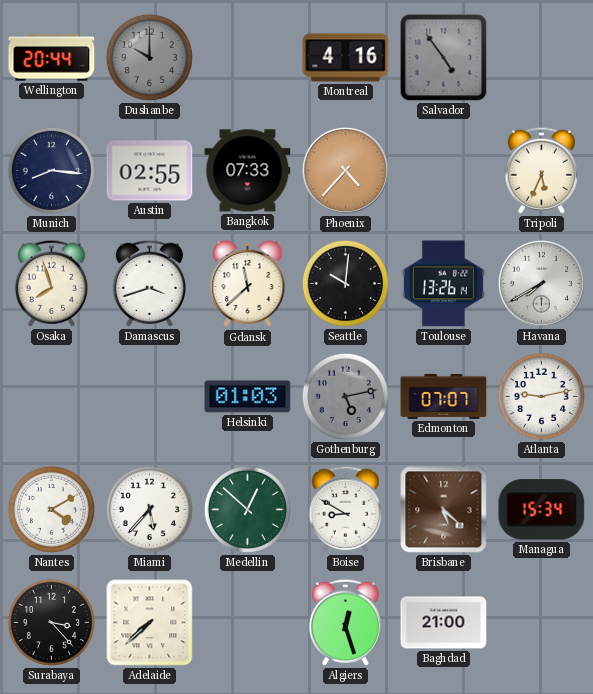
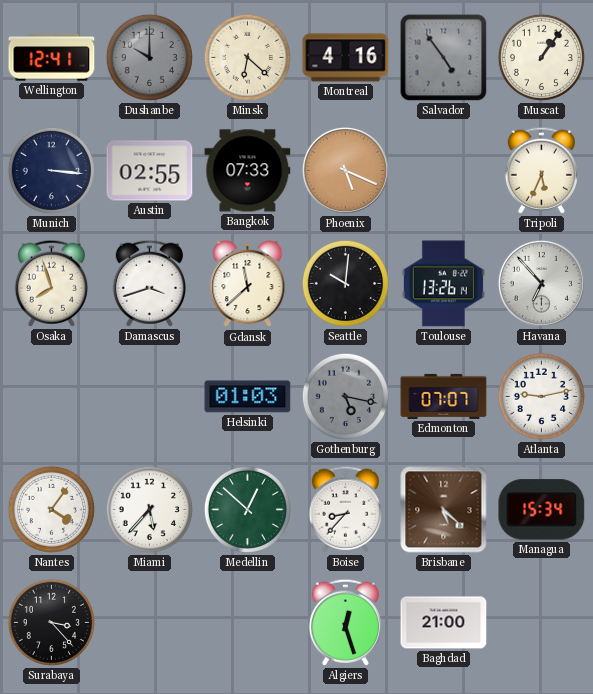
Wellington: 20:44 -> 12:41 (52, 58)
Minsk: none -> 6:22 (247, 57)
Muscat: none -> 1:06 (541, 57)
Munich: 8:16 -> 3:16 (51, 170)
Phoenix: 4:37 -> 5:19 (345, 170)
Havana: 7:40 -> 6:53 (541, 283)
Gothenburg: 5:13 -> 5:17 (345, 396)
Nantes: 4:10 -> 4:06 (51, 509)
Boise: 8:50 -> 8:37 (345, 509)
Adelaide: 7:38 -> none (150, 623)
